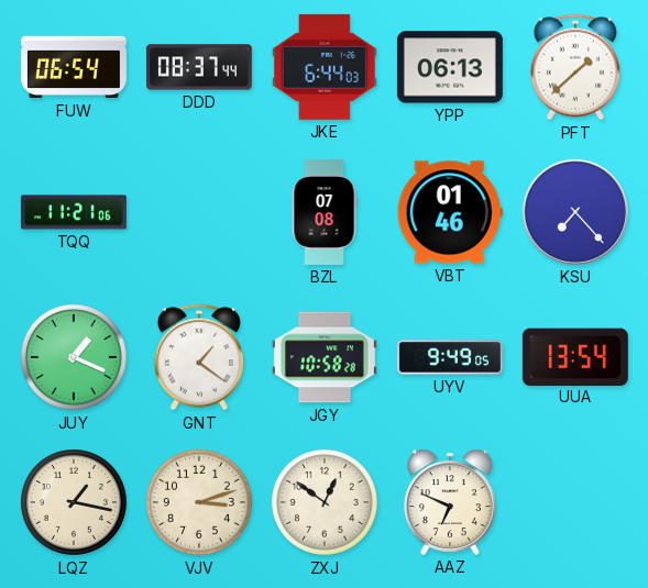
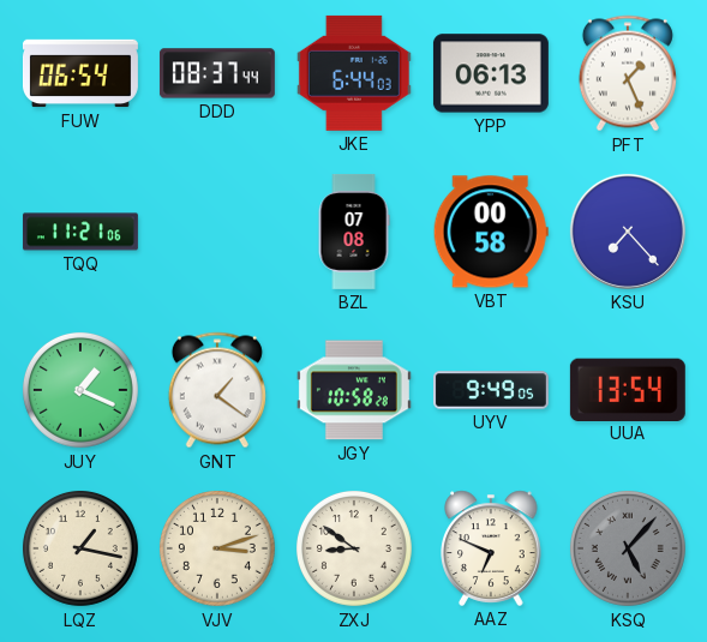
PFT: 1:38 -> 1:26 (628, 73)
VBT: 01:46 -> 00:58 (491, 232)
ZXJ: 12:51 -> 8:51 (354, 548)
KSQ: none -> 5:07 (628, 548)
